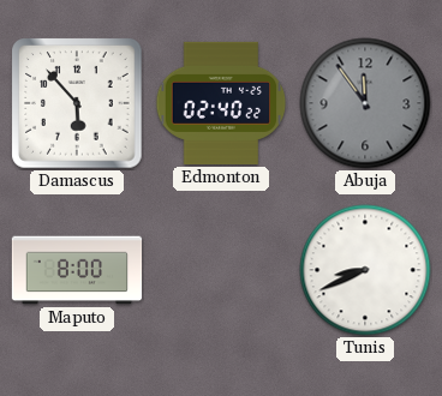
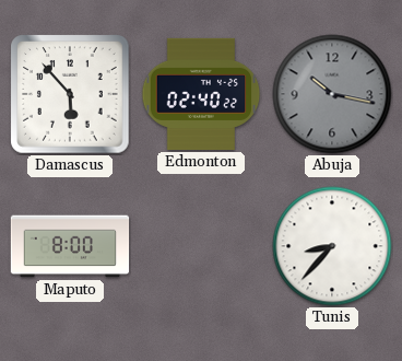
Abuja: 11:54 -> 10:17 (332, 94)
Tunis: 8:41 -> 8:37 (332, 246)
